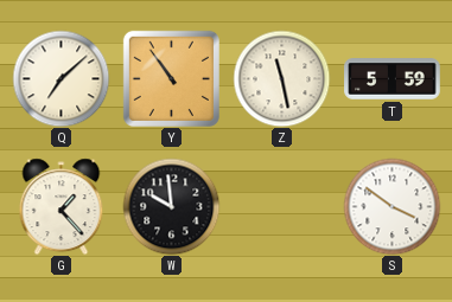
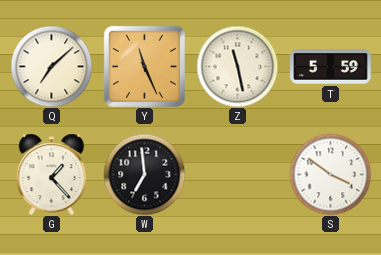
Y: 10:54 -> 11:26 (144, 66)
W: 9:59 -> 6:59 (144, 174)
